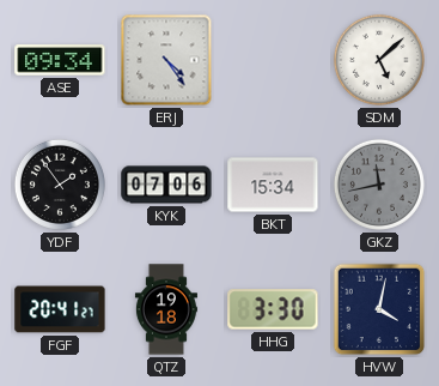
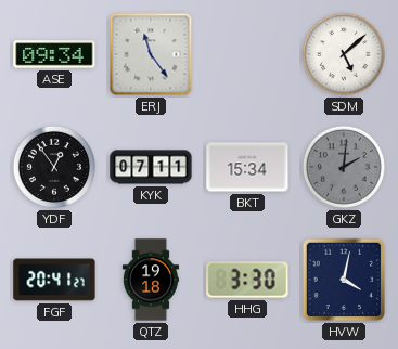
ERJ: 4:24 -> 11:24 (151, 54)
YDF: 1:54 -> 12:54 (54, 167)
KYK: 07:06 -> 07:11 (151, 167)
GKZ: 11:43 -> 2:01 (344, 167)
